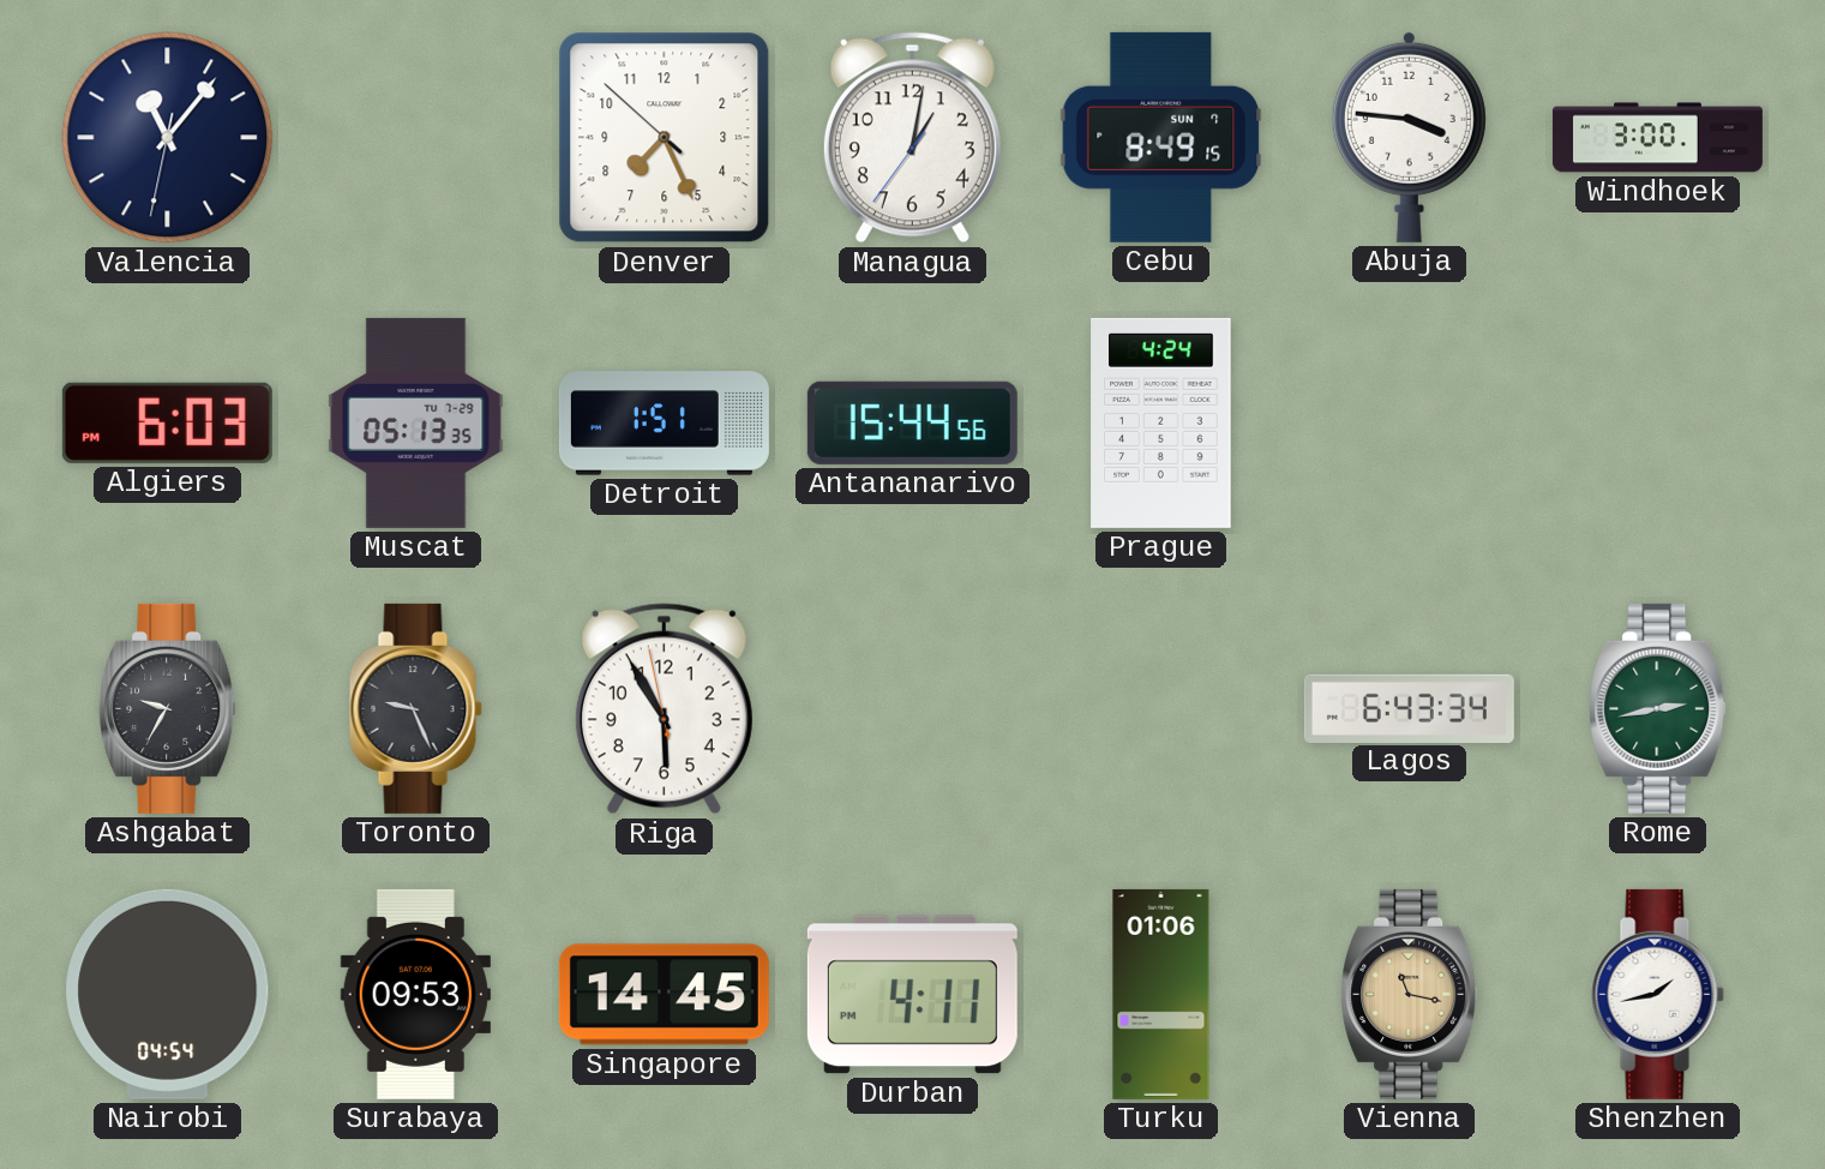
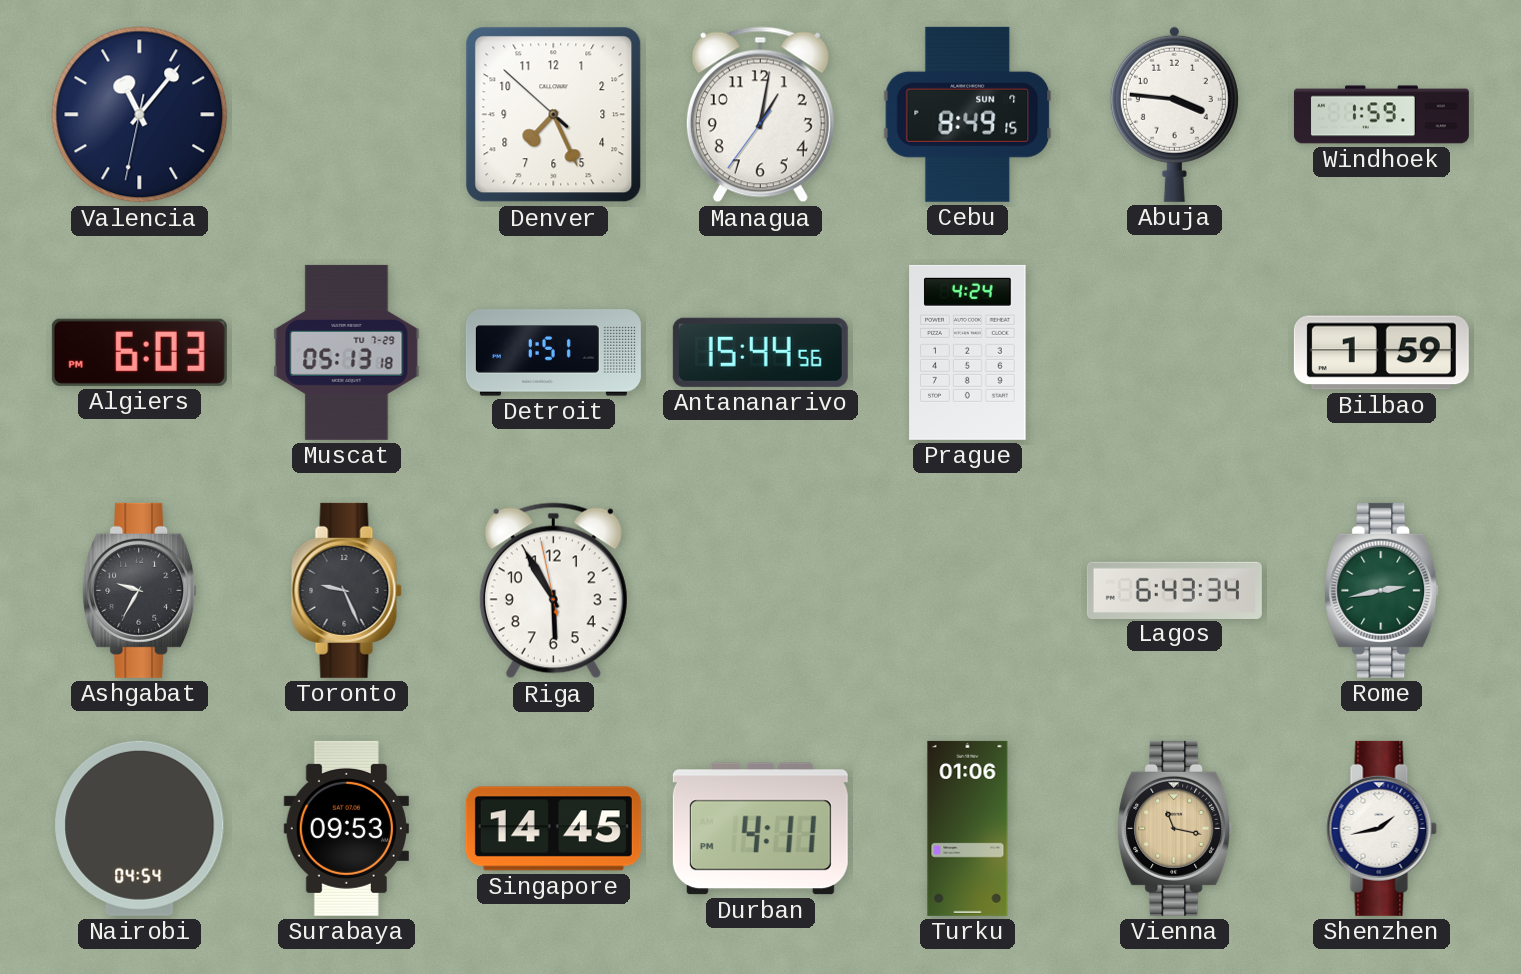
Windhoek: 3:00 -> 1:59 (1381, 115)
Muscat: 05:13:35 -> 05:13:18 (347, 352)
Bilbao: none -> 1:59 (1381, 353)
